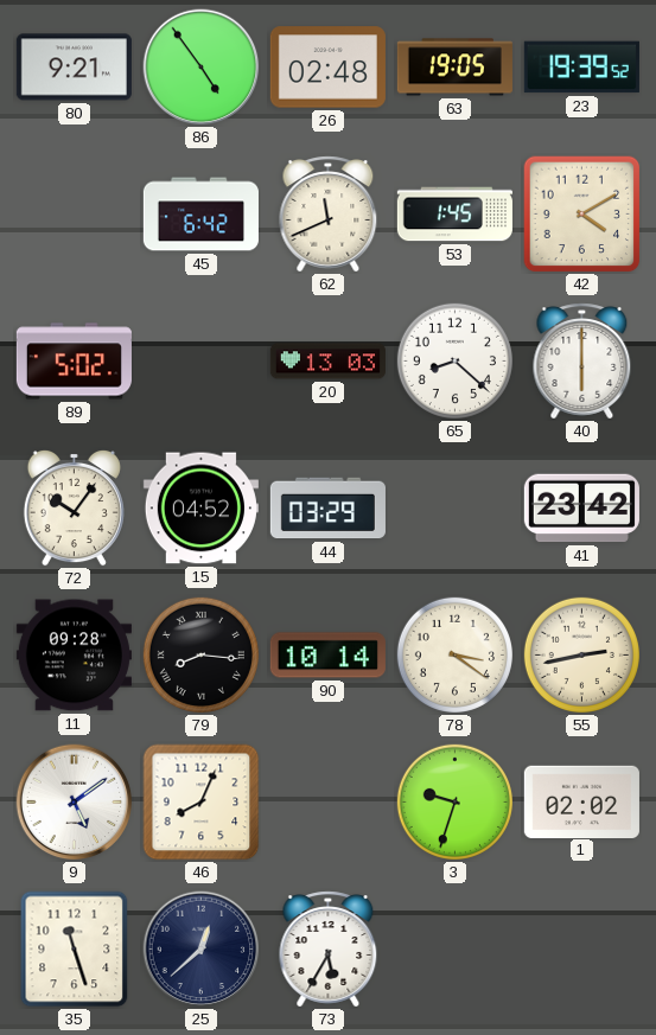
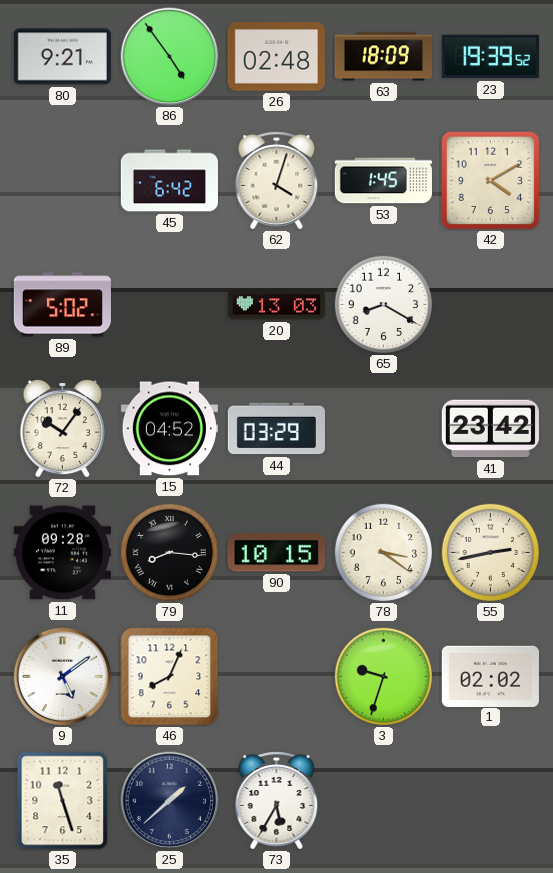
63: 19:05 -> 18:09 (383, 57)
62: 11:41 -> 4:03 (277, 181)
65: 8:22 -> 8:20 (383, 304)
40: 6:00 -> none (582, 362)
90: 10:14 -> 10:15 (276, 553)
25: 12:38 -> 1:38 (170, 801)
